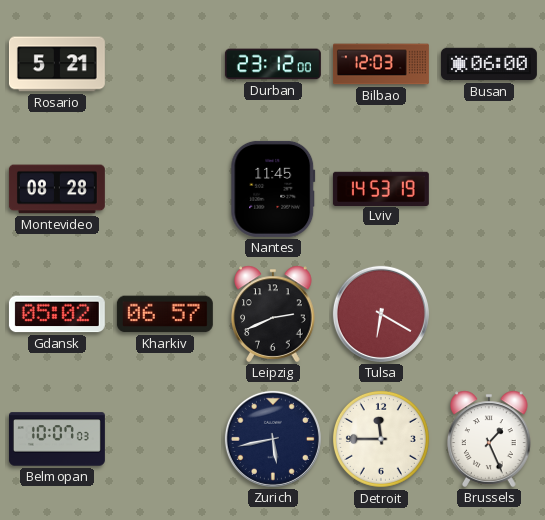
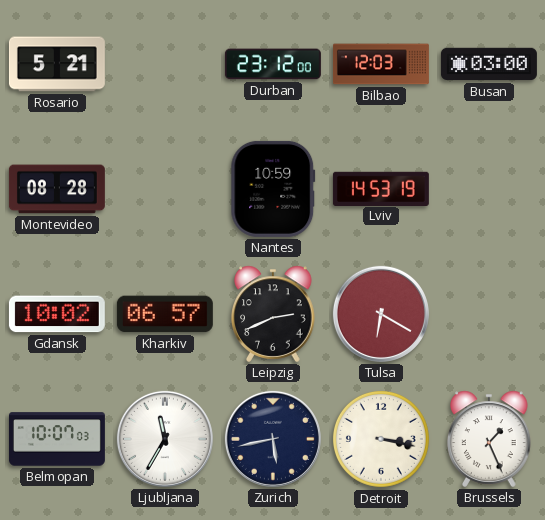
Busan: 06:00 -> 03:00 (489, 64)
Nantes: 11:45 -> 10:59 (273, 189)
Gdansk: 05:02 -> 10:02 (57, 314)
Ljubljana: none -> 11:35 (165, 439)
Detroit: 11:45 -> 3:17 (381, 439)
